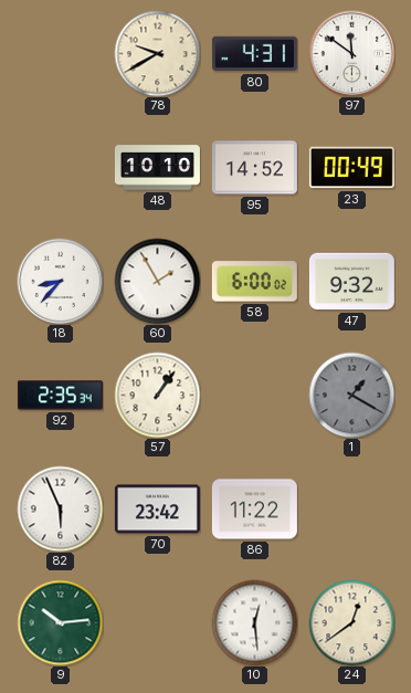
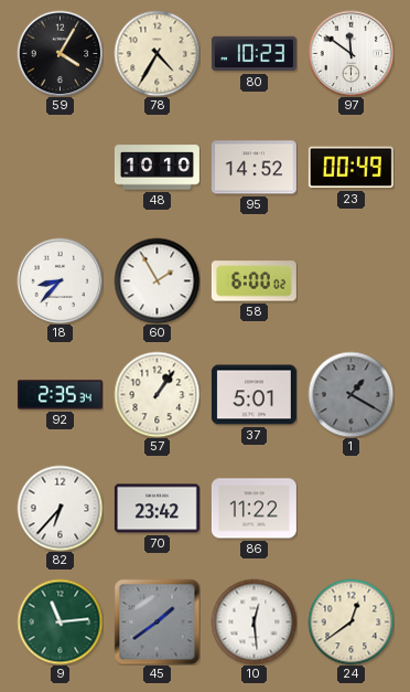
59: none -> 4:05 (60, 53)
78: 9:40 -> 4:35 (157, 53)
80: 4:31 -> 10:23 (253, 54)
47: 9:32 -> none (351, 282)
37: none -> 5:01 (253, 395)
82: 5:56 -> 6:37 (60, 508)
9: 10:14 -> 11:14 (60, 621)
45: none -> 1:39 (157, 621)
